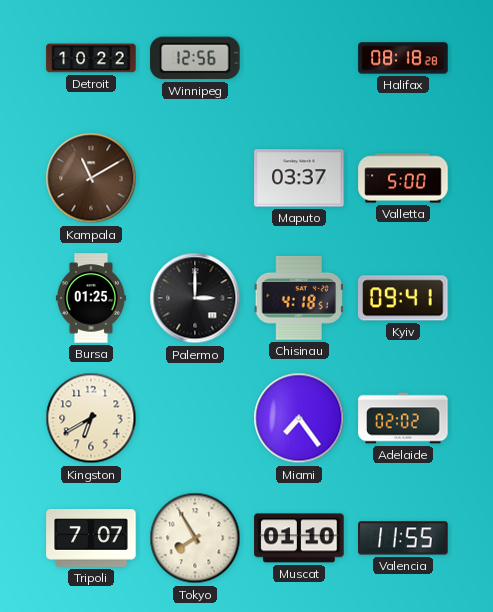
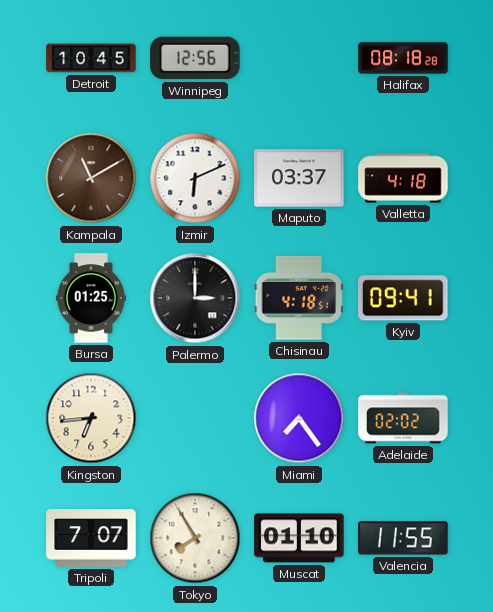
Detroit: 10:22 -> 10:45 (91, 58)
Izmir: none -> 6:11 (195, 178)
Valletta: 5:00 -> 4:18 (403, 178)
Kingston: 6:40 -> 6:44 (91, 418)
